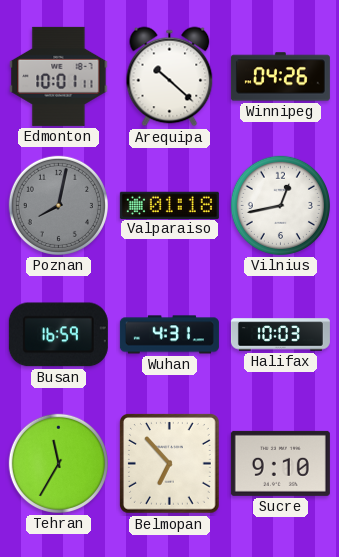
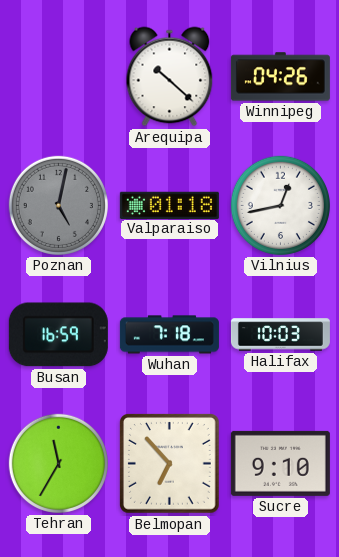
Edmonton: 10:01 -> none (59, 76)
Poznan: 8:02 -> 5:02 (58, 205)
Wuhan: 4:31 -> 7:18 (169, 335)
